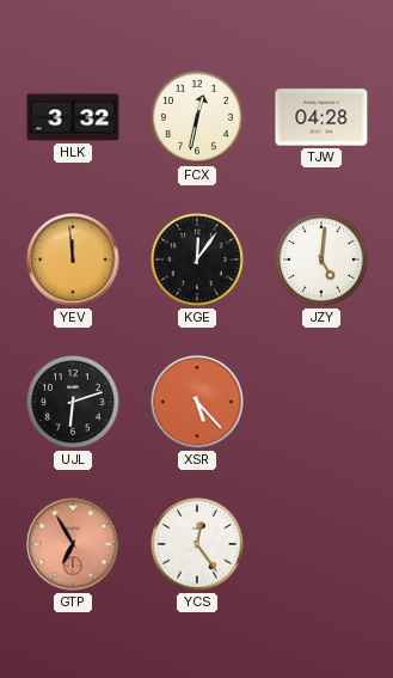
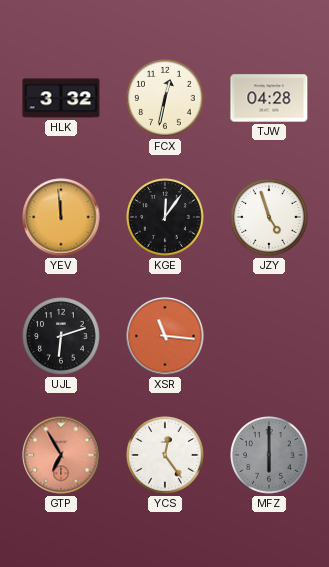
JZY: 5:01 -> 4:57 (269, 217)
XSR: 5:23 -> 11:16 (165, 336)
MFZ: none -> 6:00 (269, 455)
